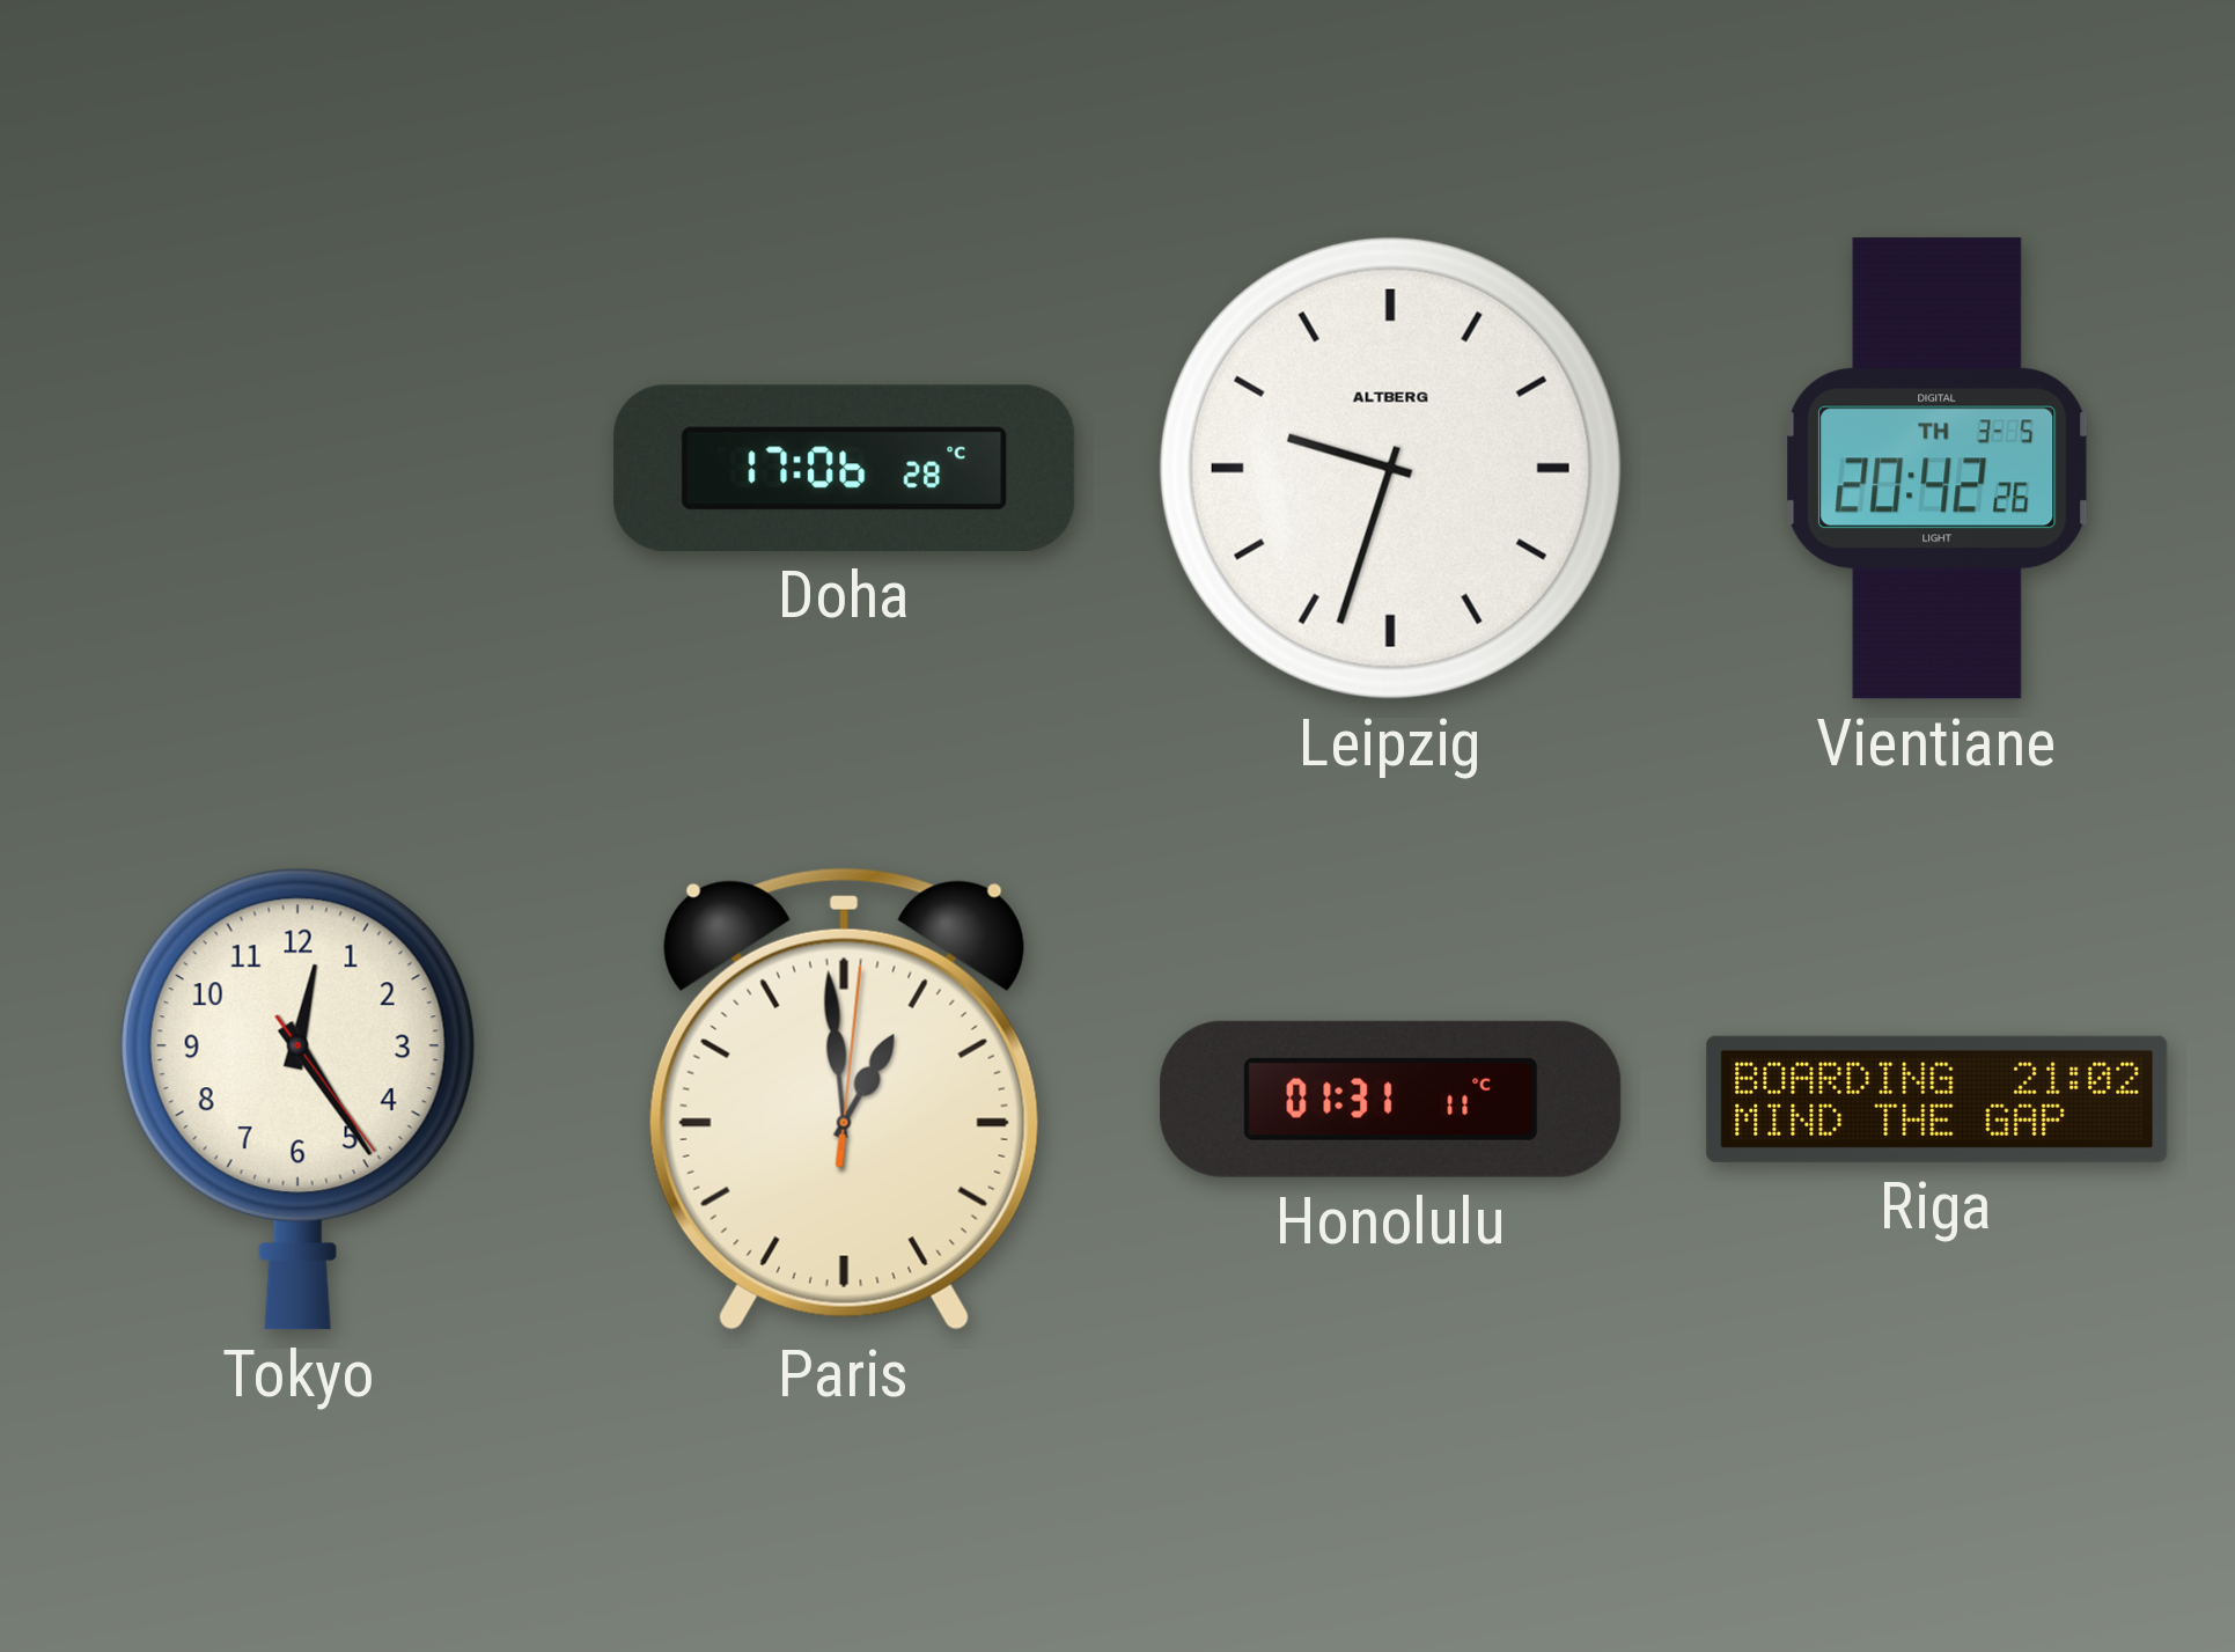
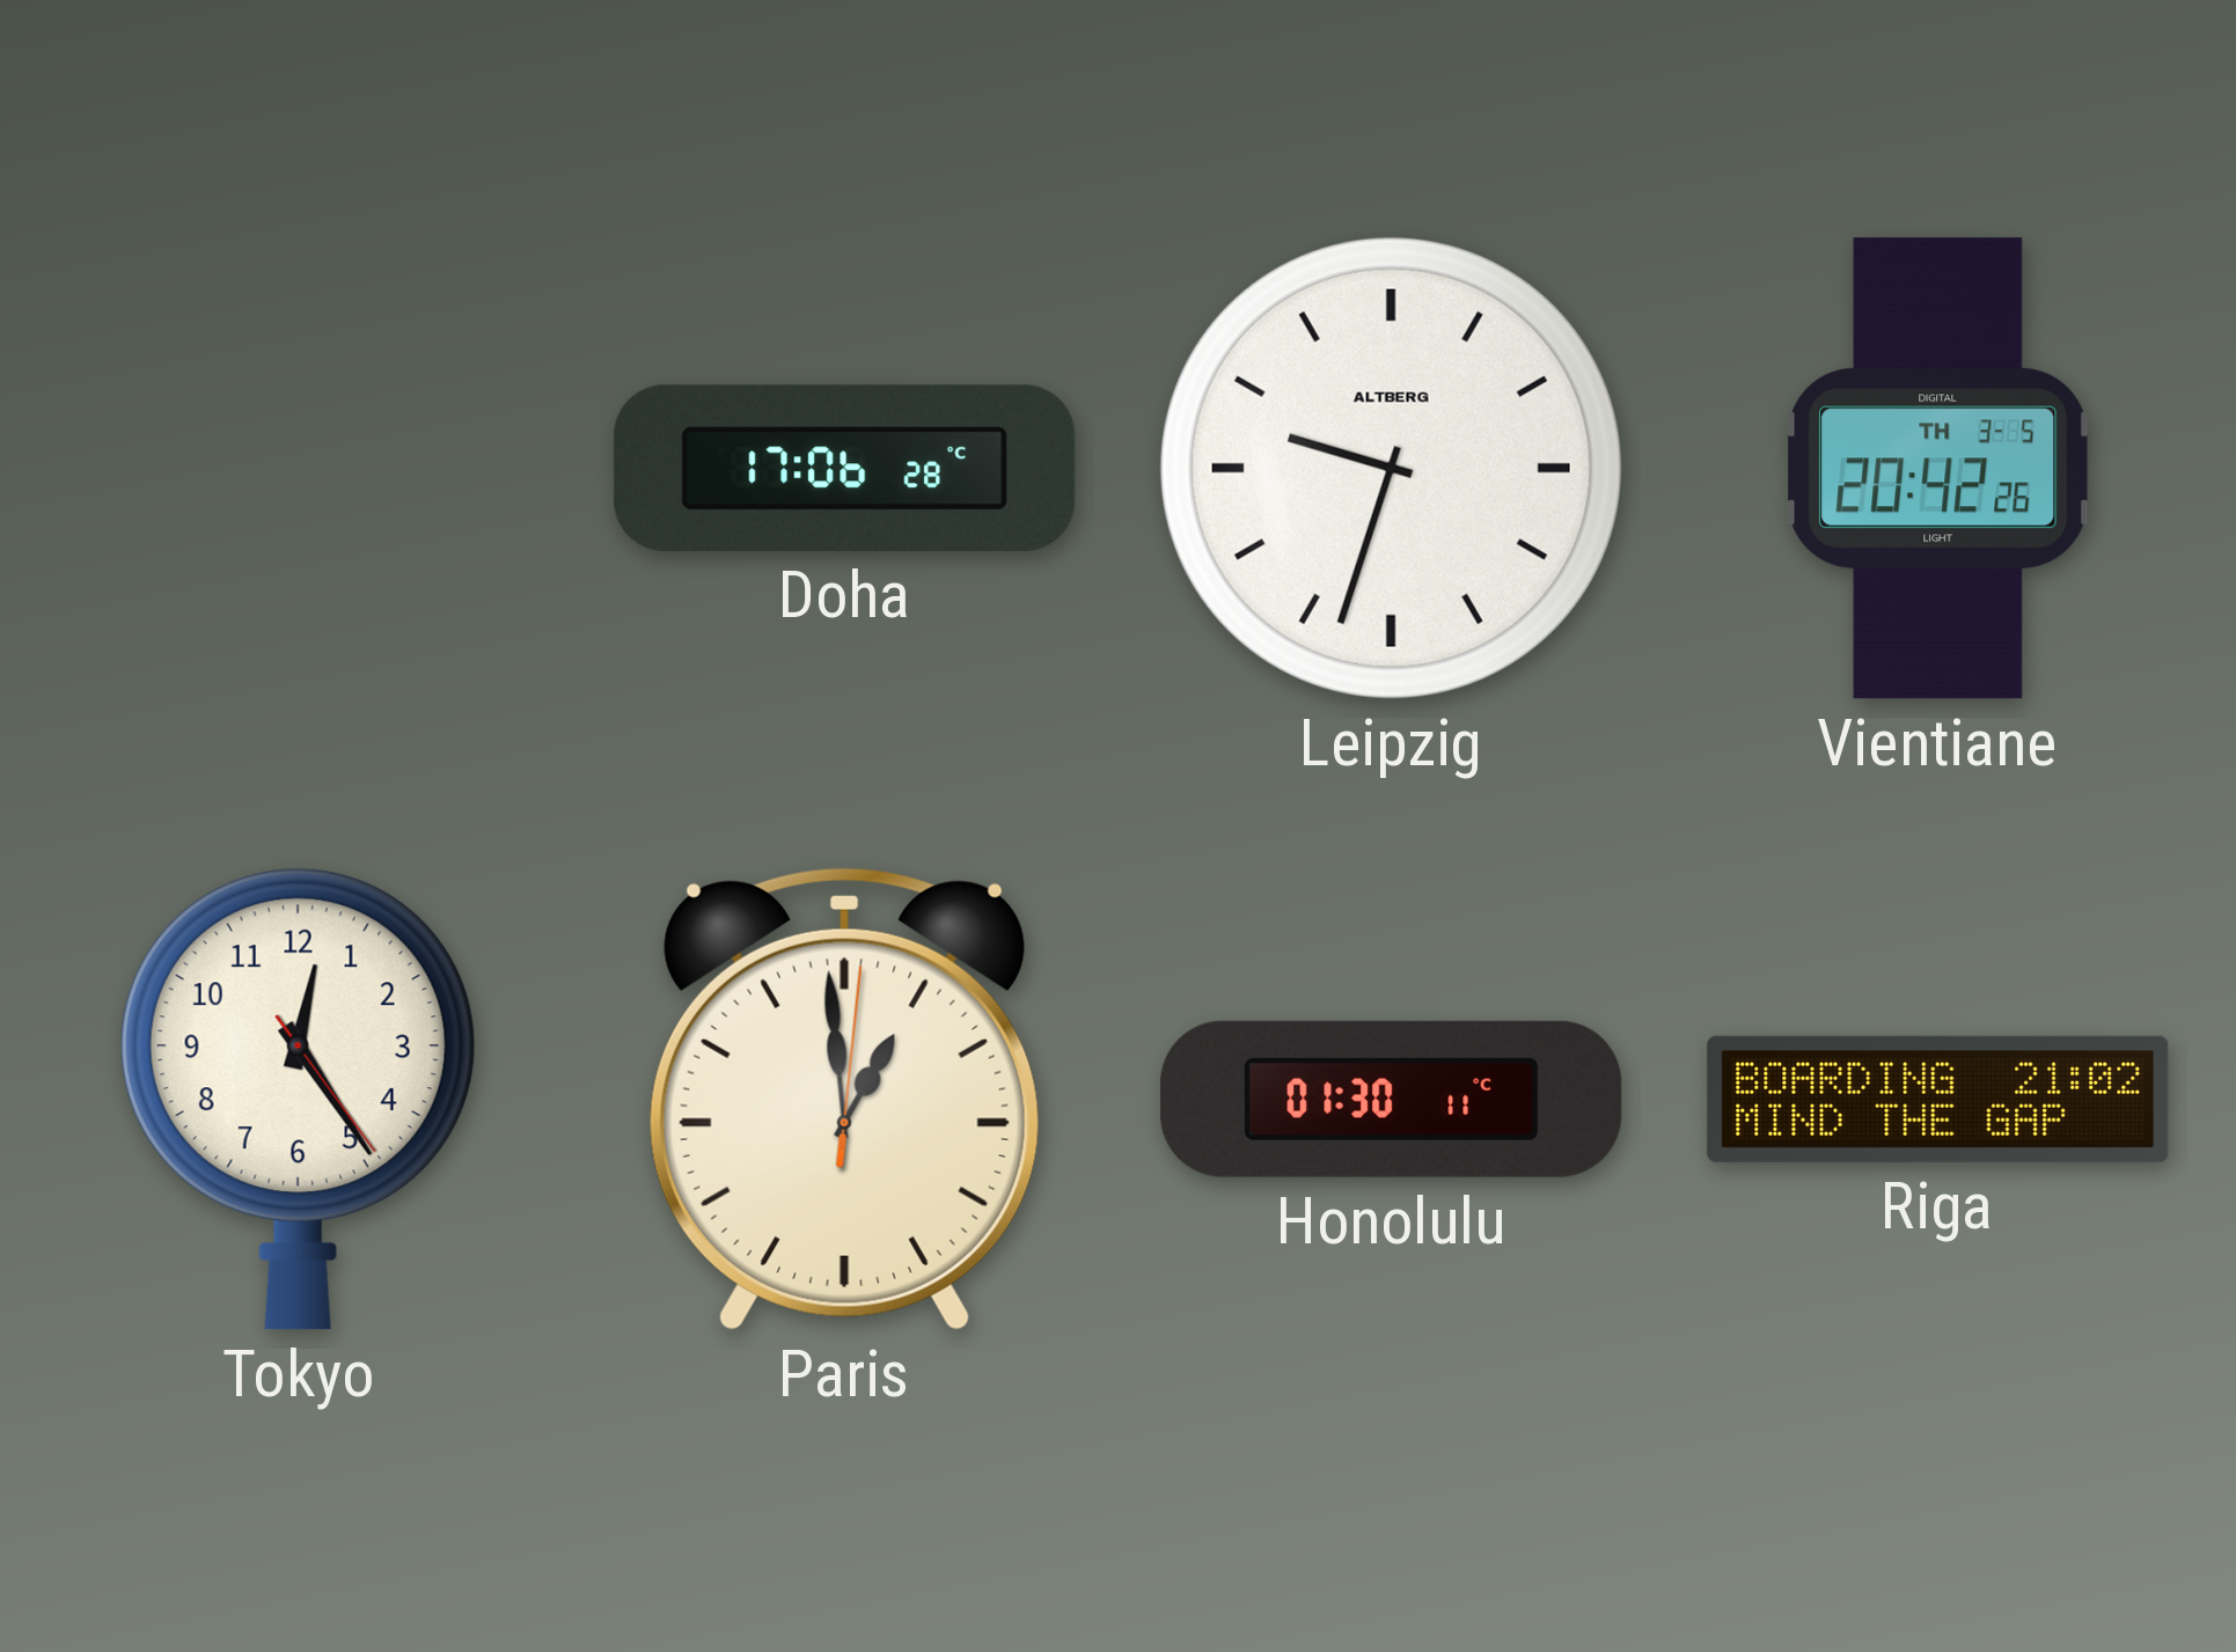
Honolulu: 01:31 -> 01:30 (1392, 1099)
